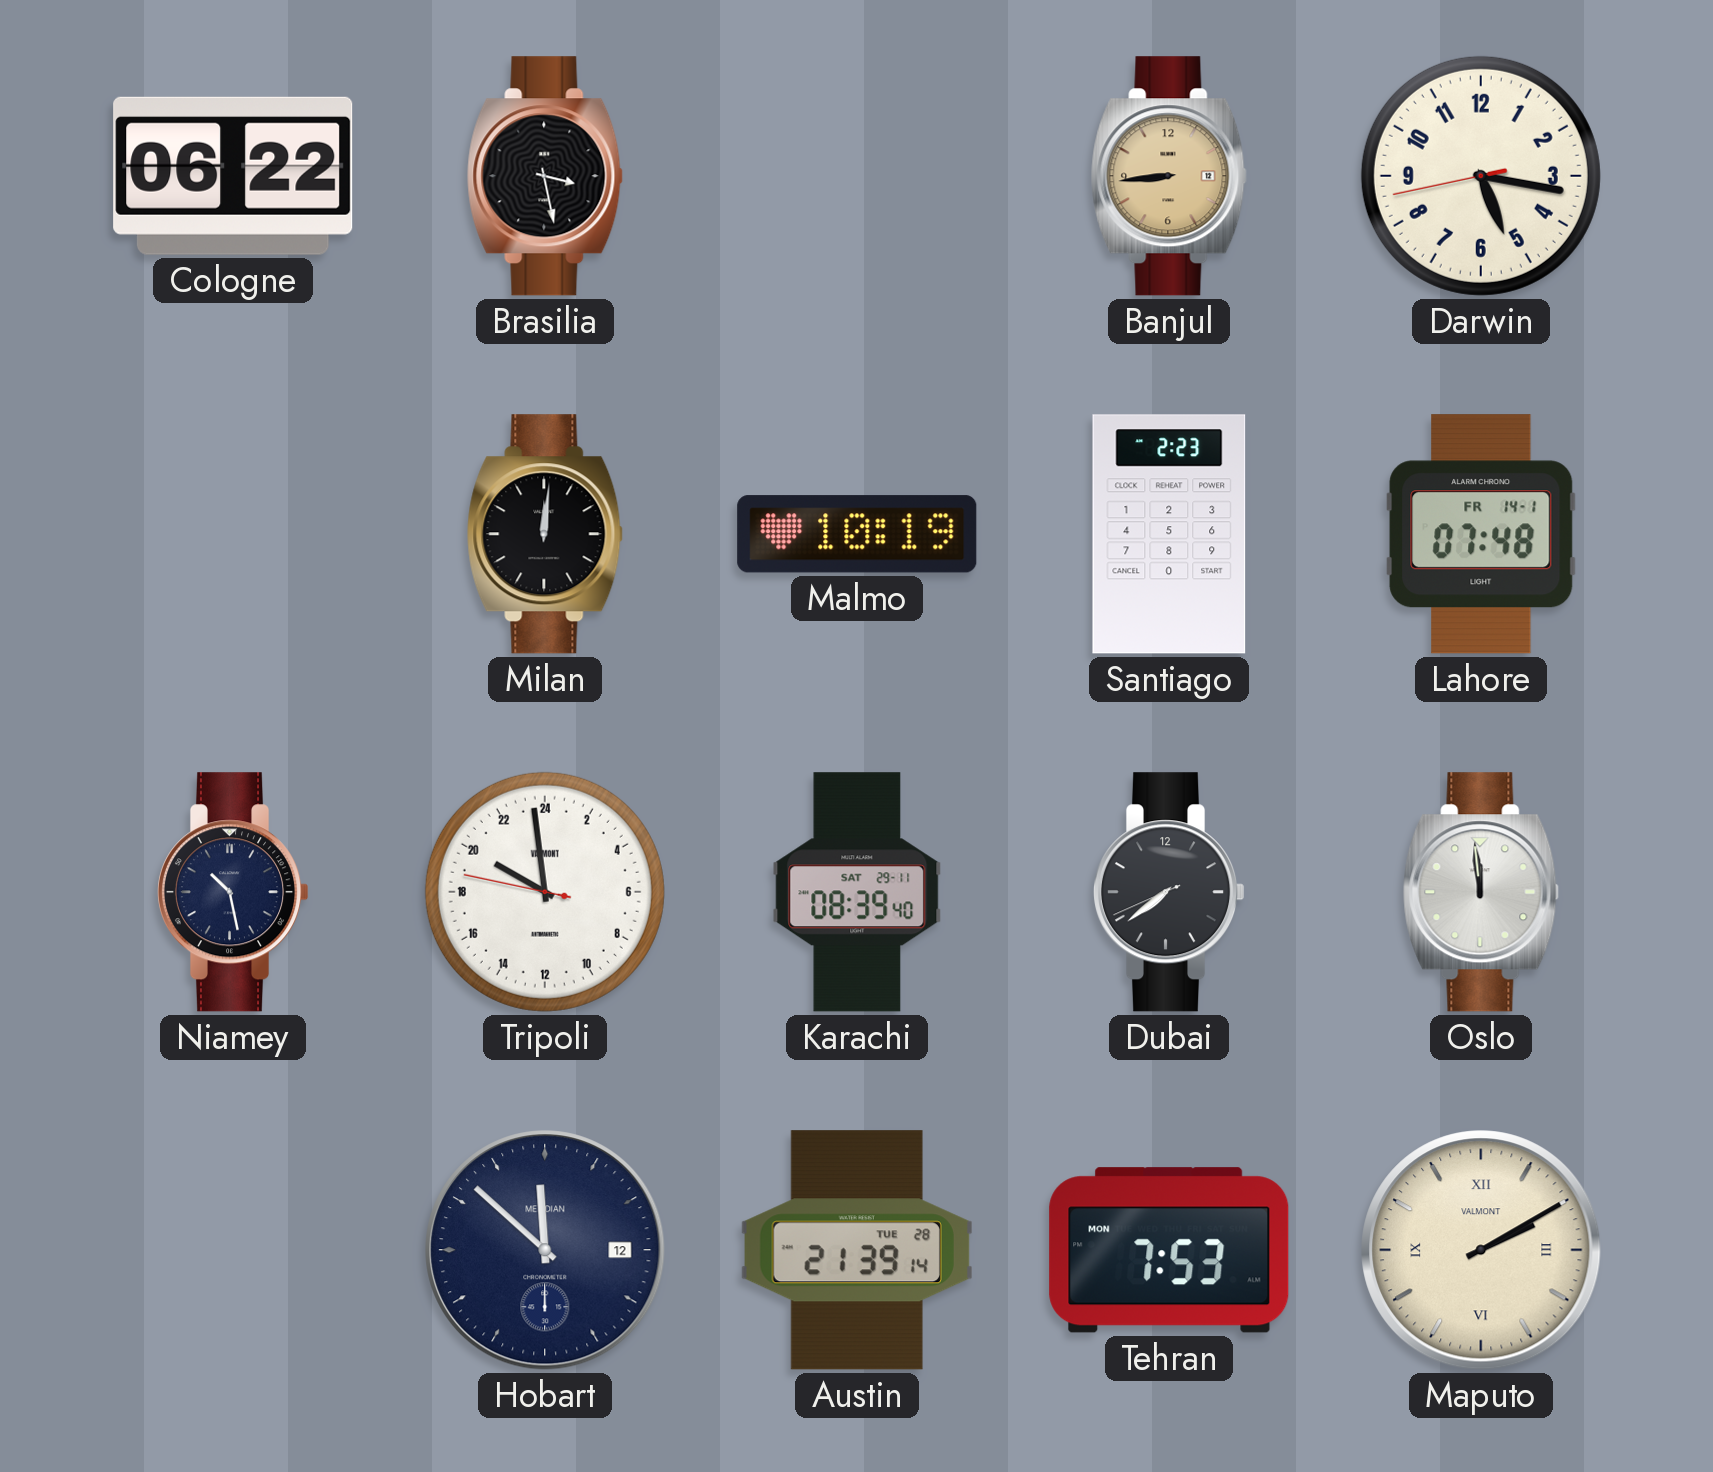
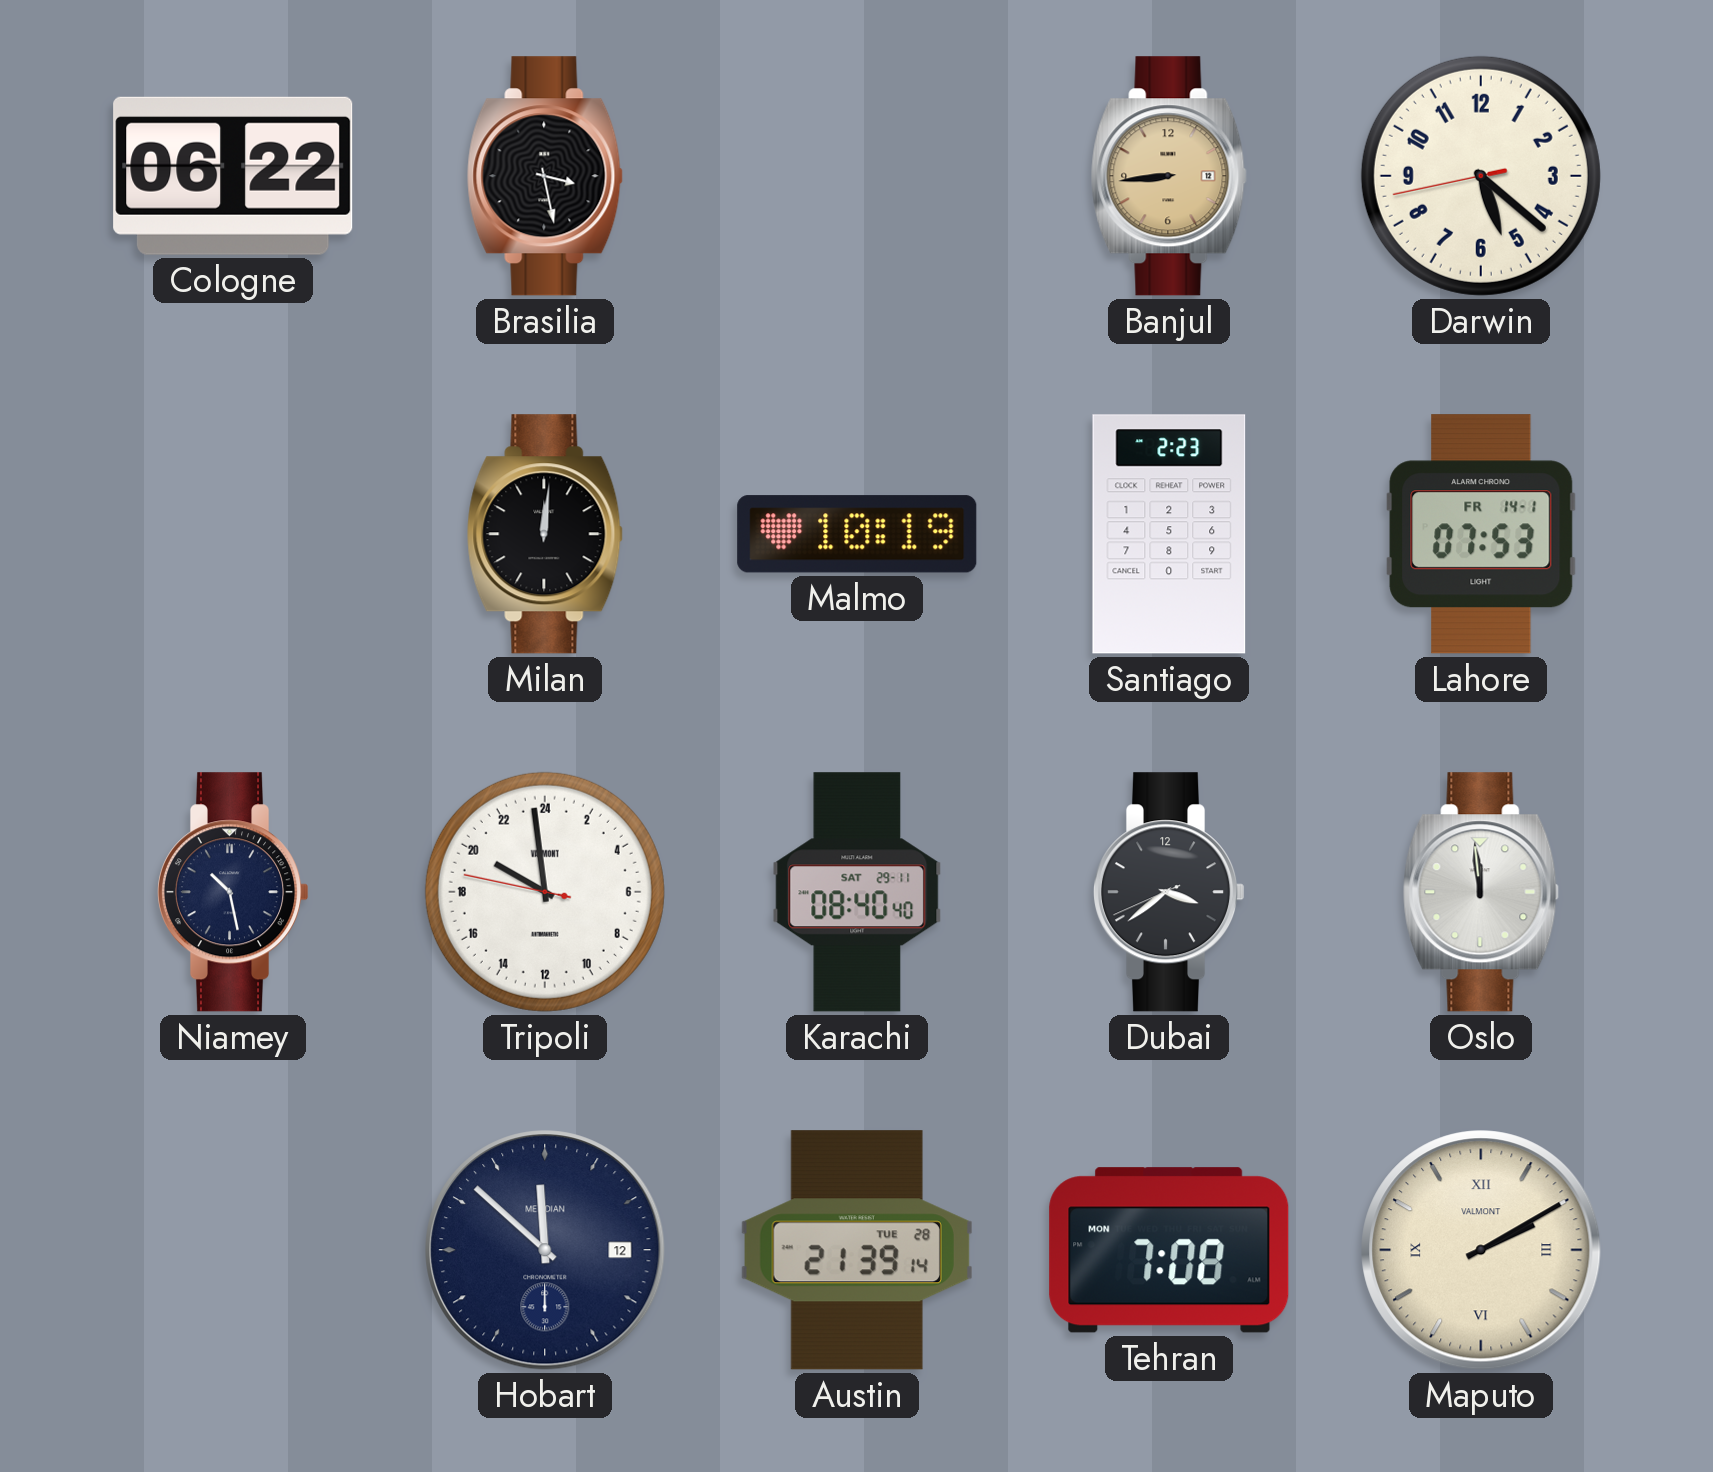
Darwin: 5:16 -> 5:21 (1481, 176)
Lahore: 07:48 -> 07:53 (1481, 534)
Karachi: 08:39 -> 08:40 (857, 892)
Dubai: 7:38 -> 3:38 (1169, 892)
Tehran: 7:53 -> 7:08 (1169, 1250)
